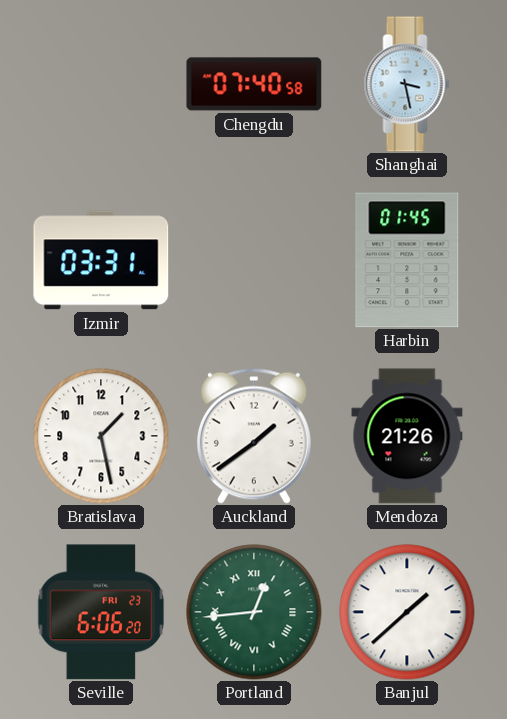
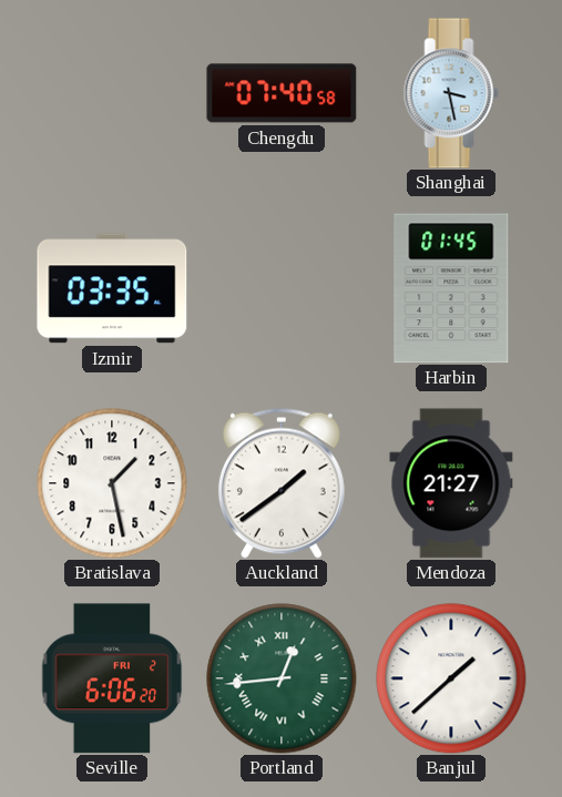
Izmir: 03:31 -> 03:35 (112, 288)
Mendoza: 21:26 -> 21:27 (451, 483)
Seville date: FRI 23 -> FRI 2 (112, 678)
